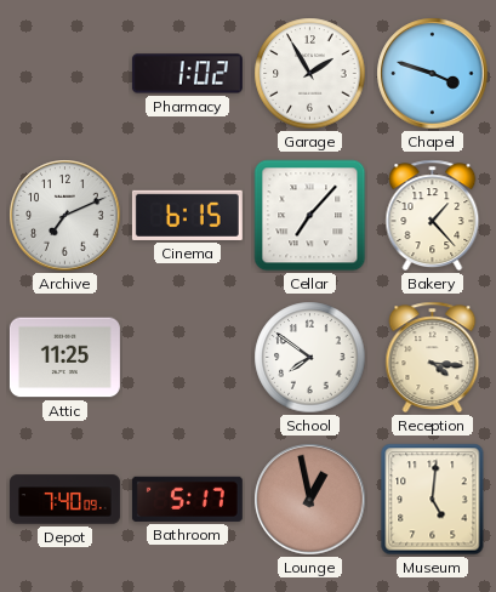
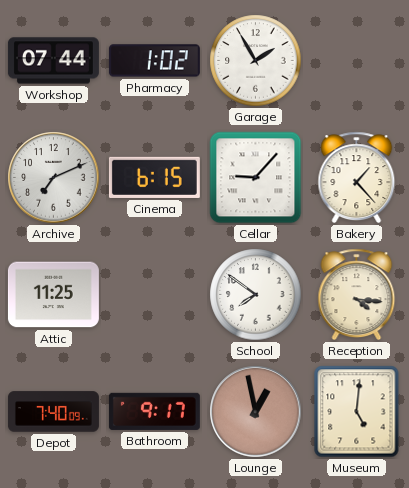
Workshop: none -> 07:44 (53, 61)
Chapel: 3:48 -> none (433, 74)
Cellar: 7:07 -> 9:07 (256, 178)
Bathroom: 5:17 -> 9:17 (154, 411)
